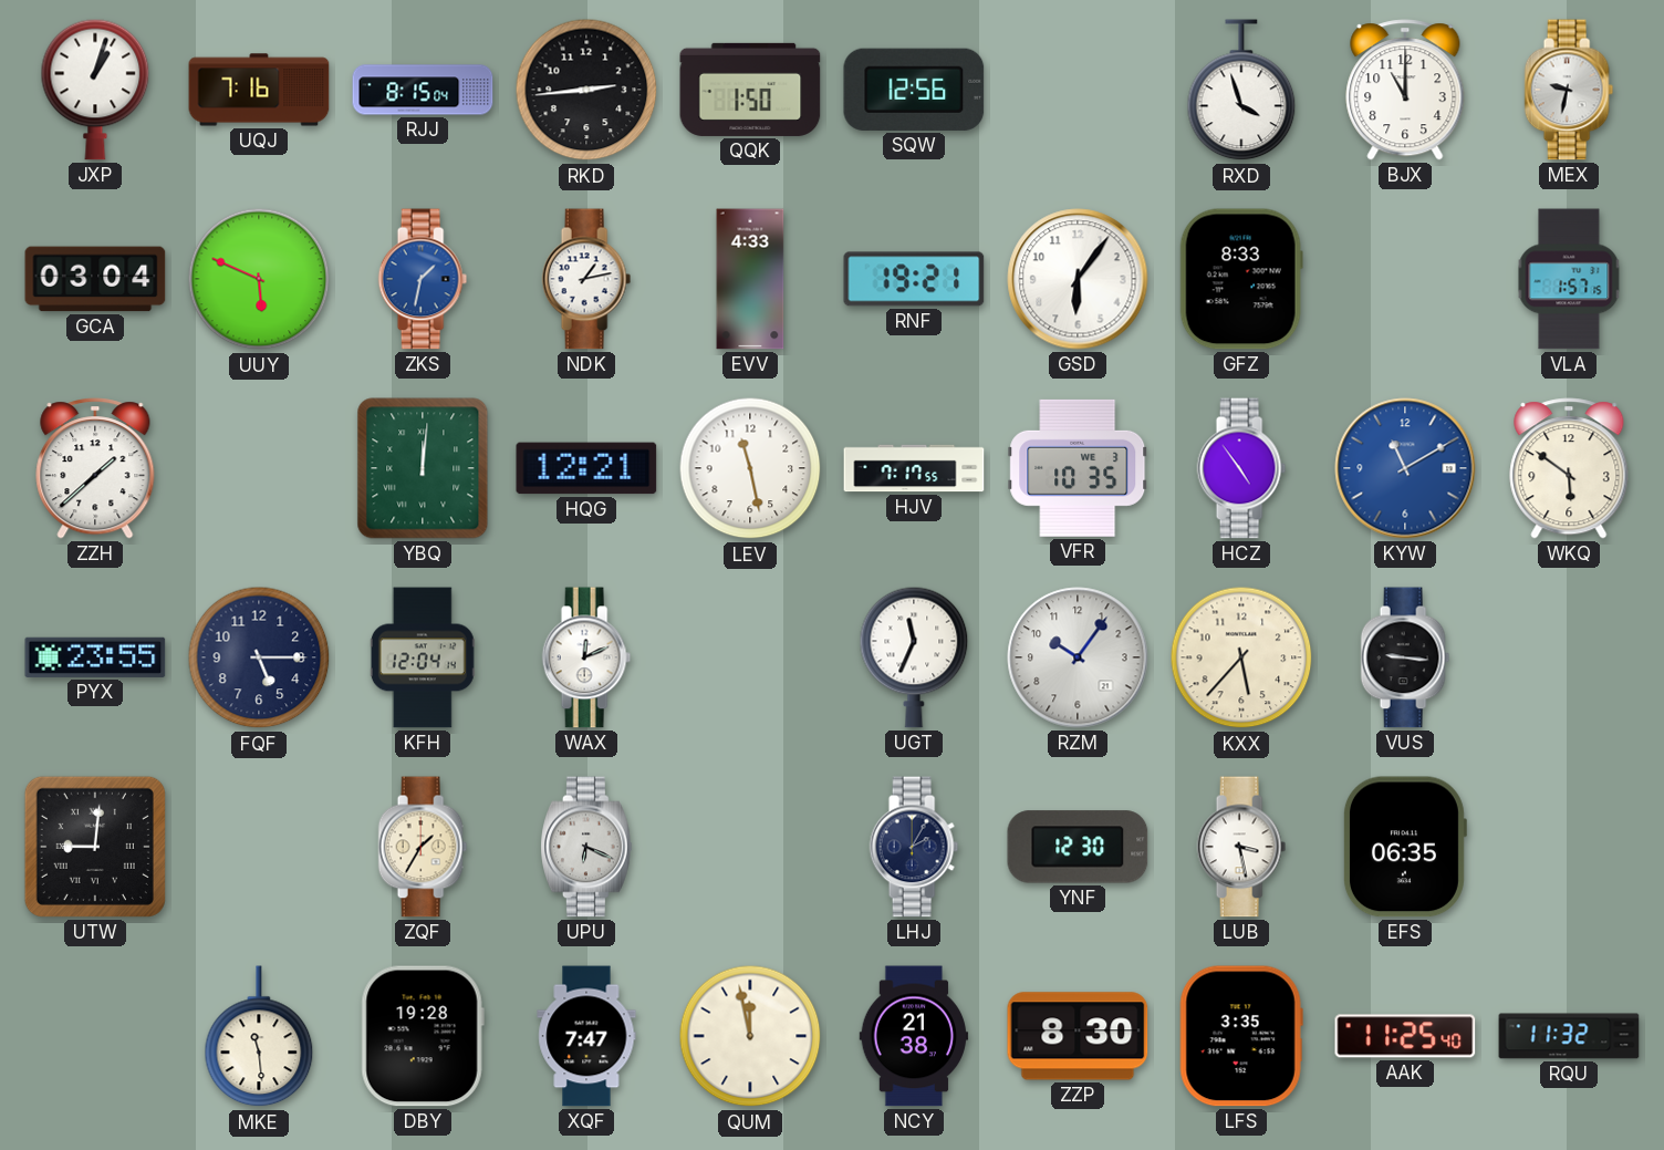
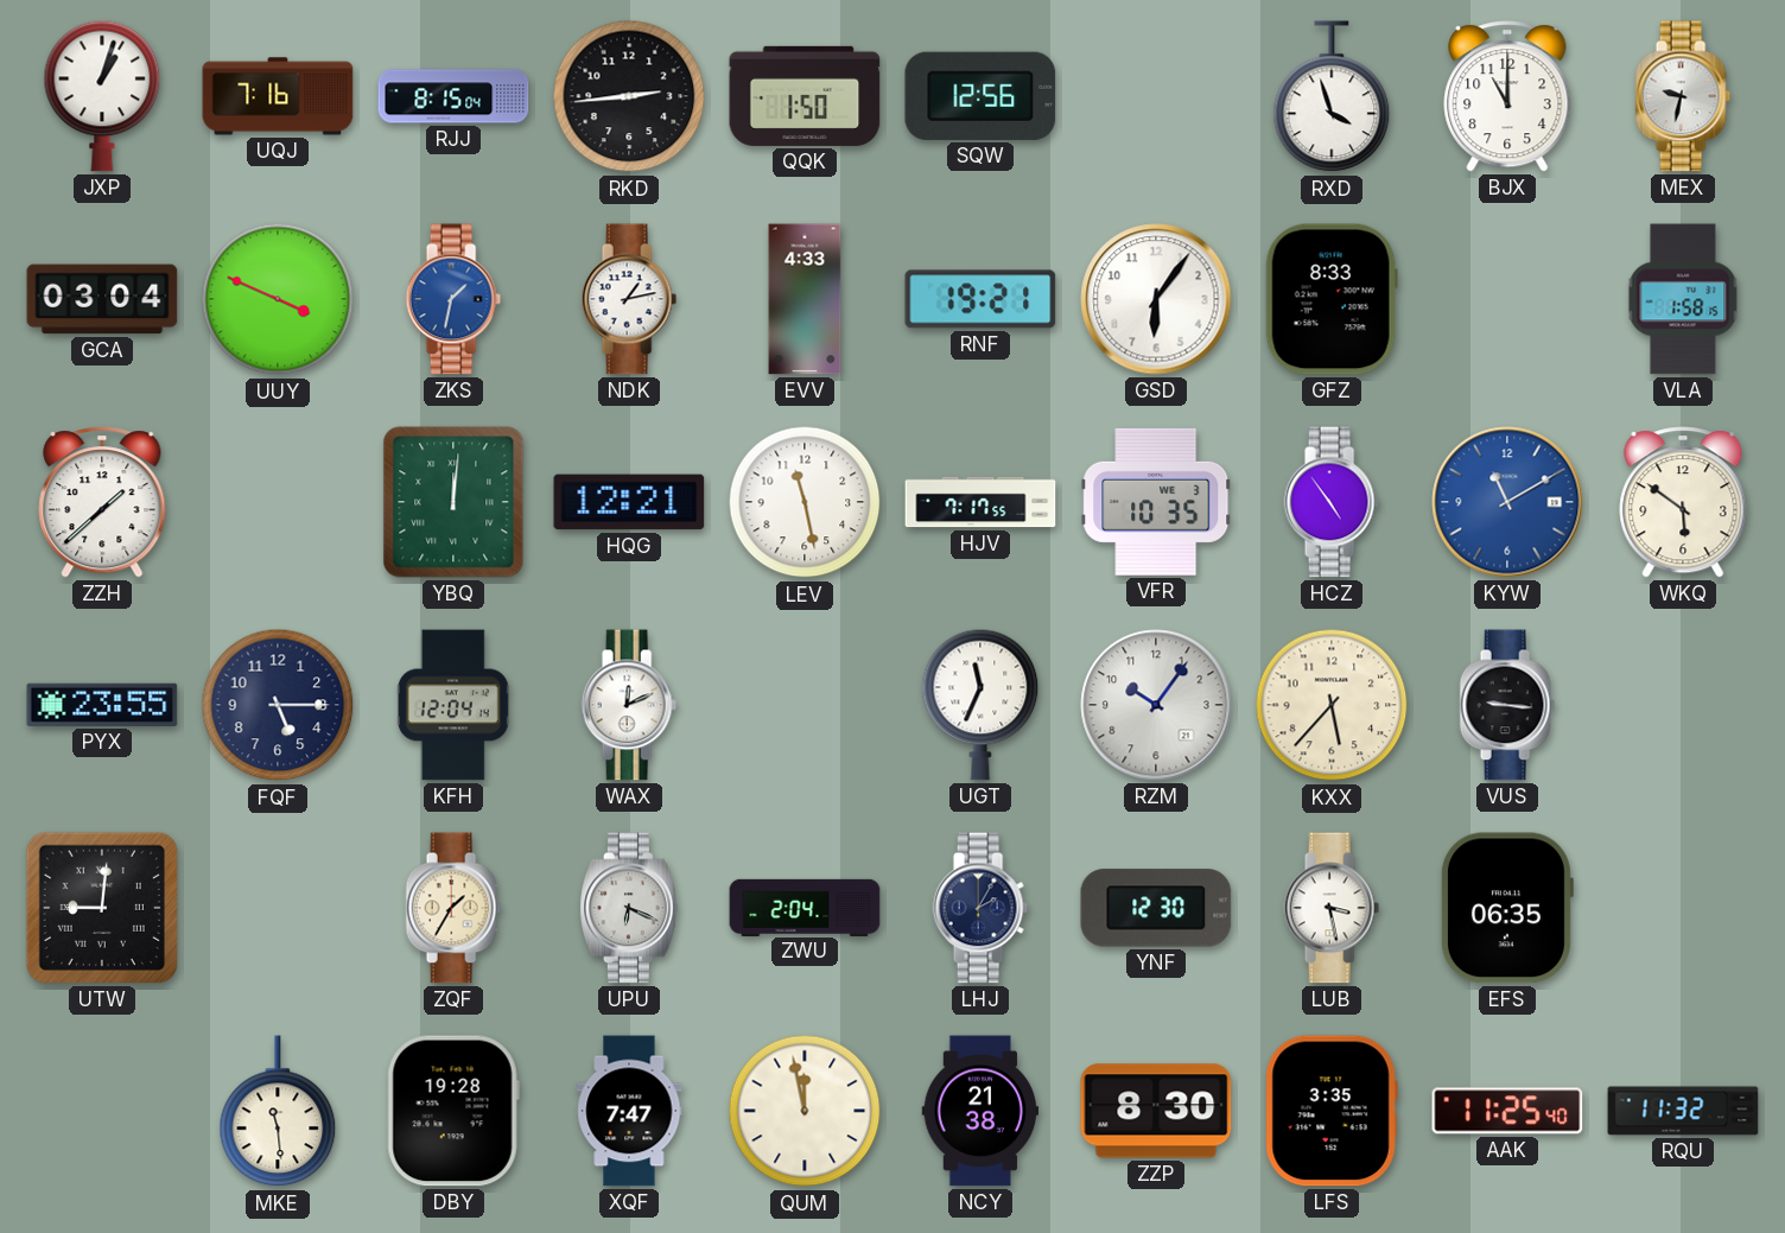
UUY: 5:49 -> 3:49 (278, 299)
VLA: 1:57 -> 1:58 (1683, 299)
ZWU: none -> 2:04 (805, 907)
